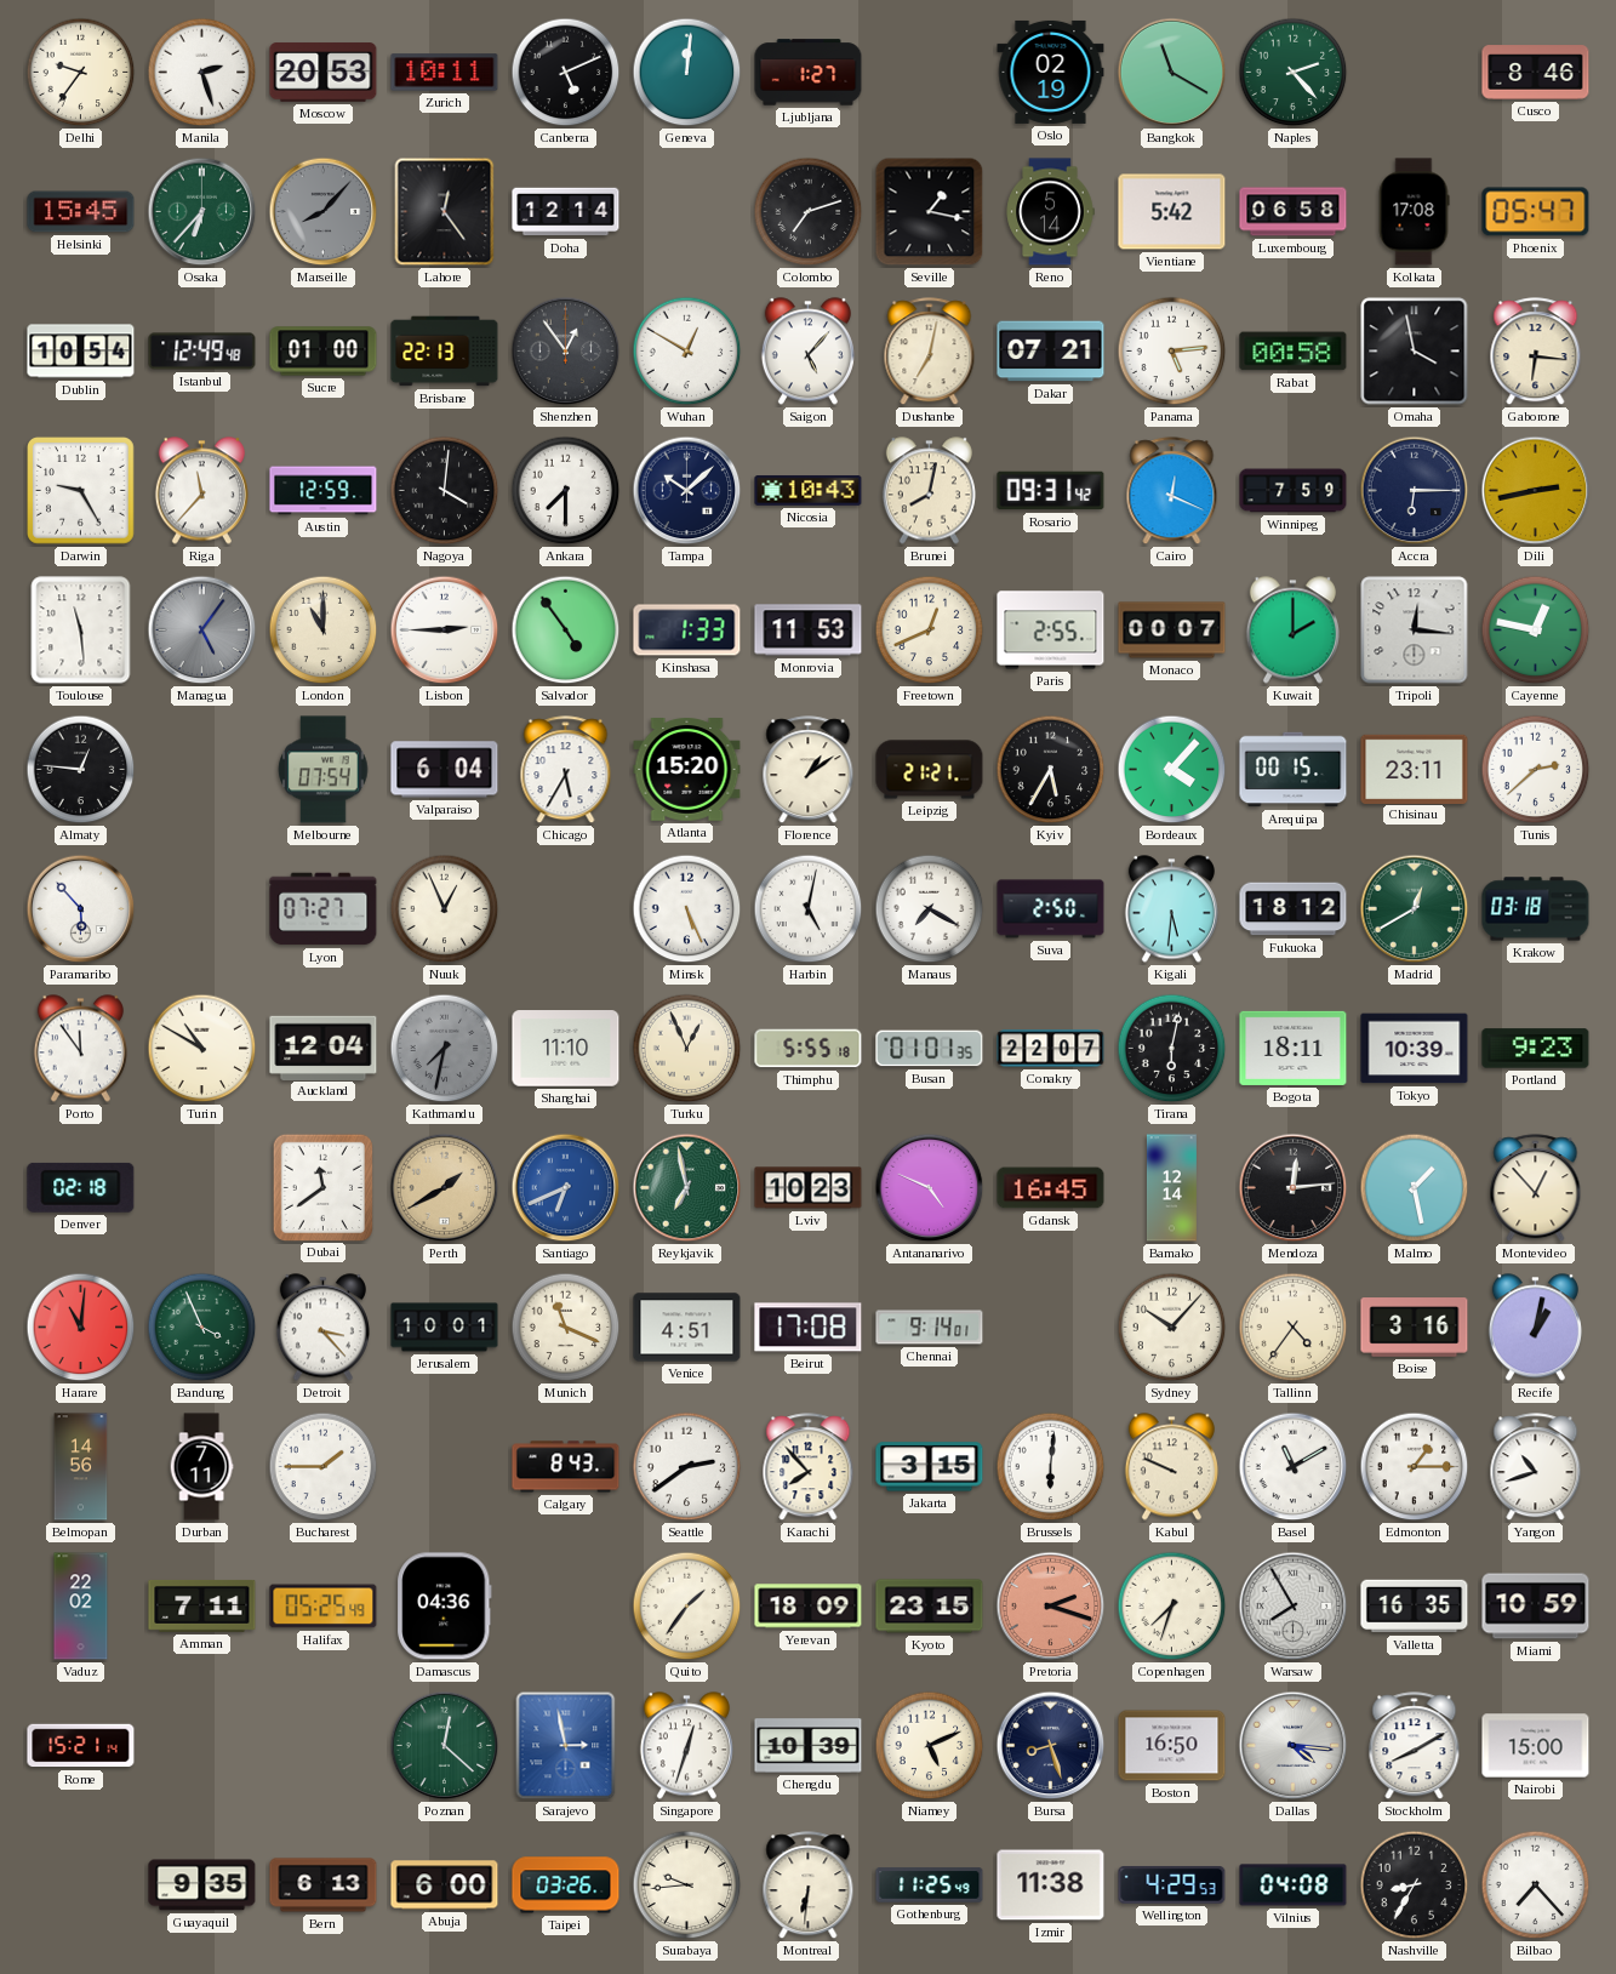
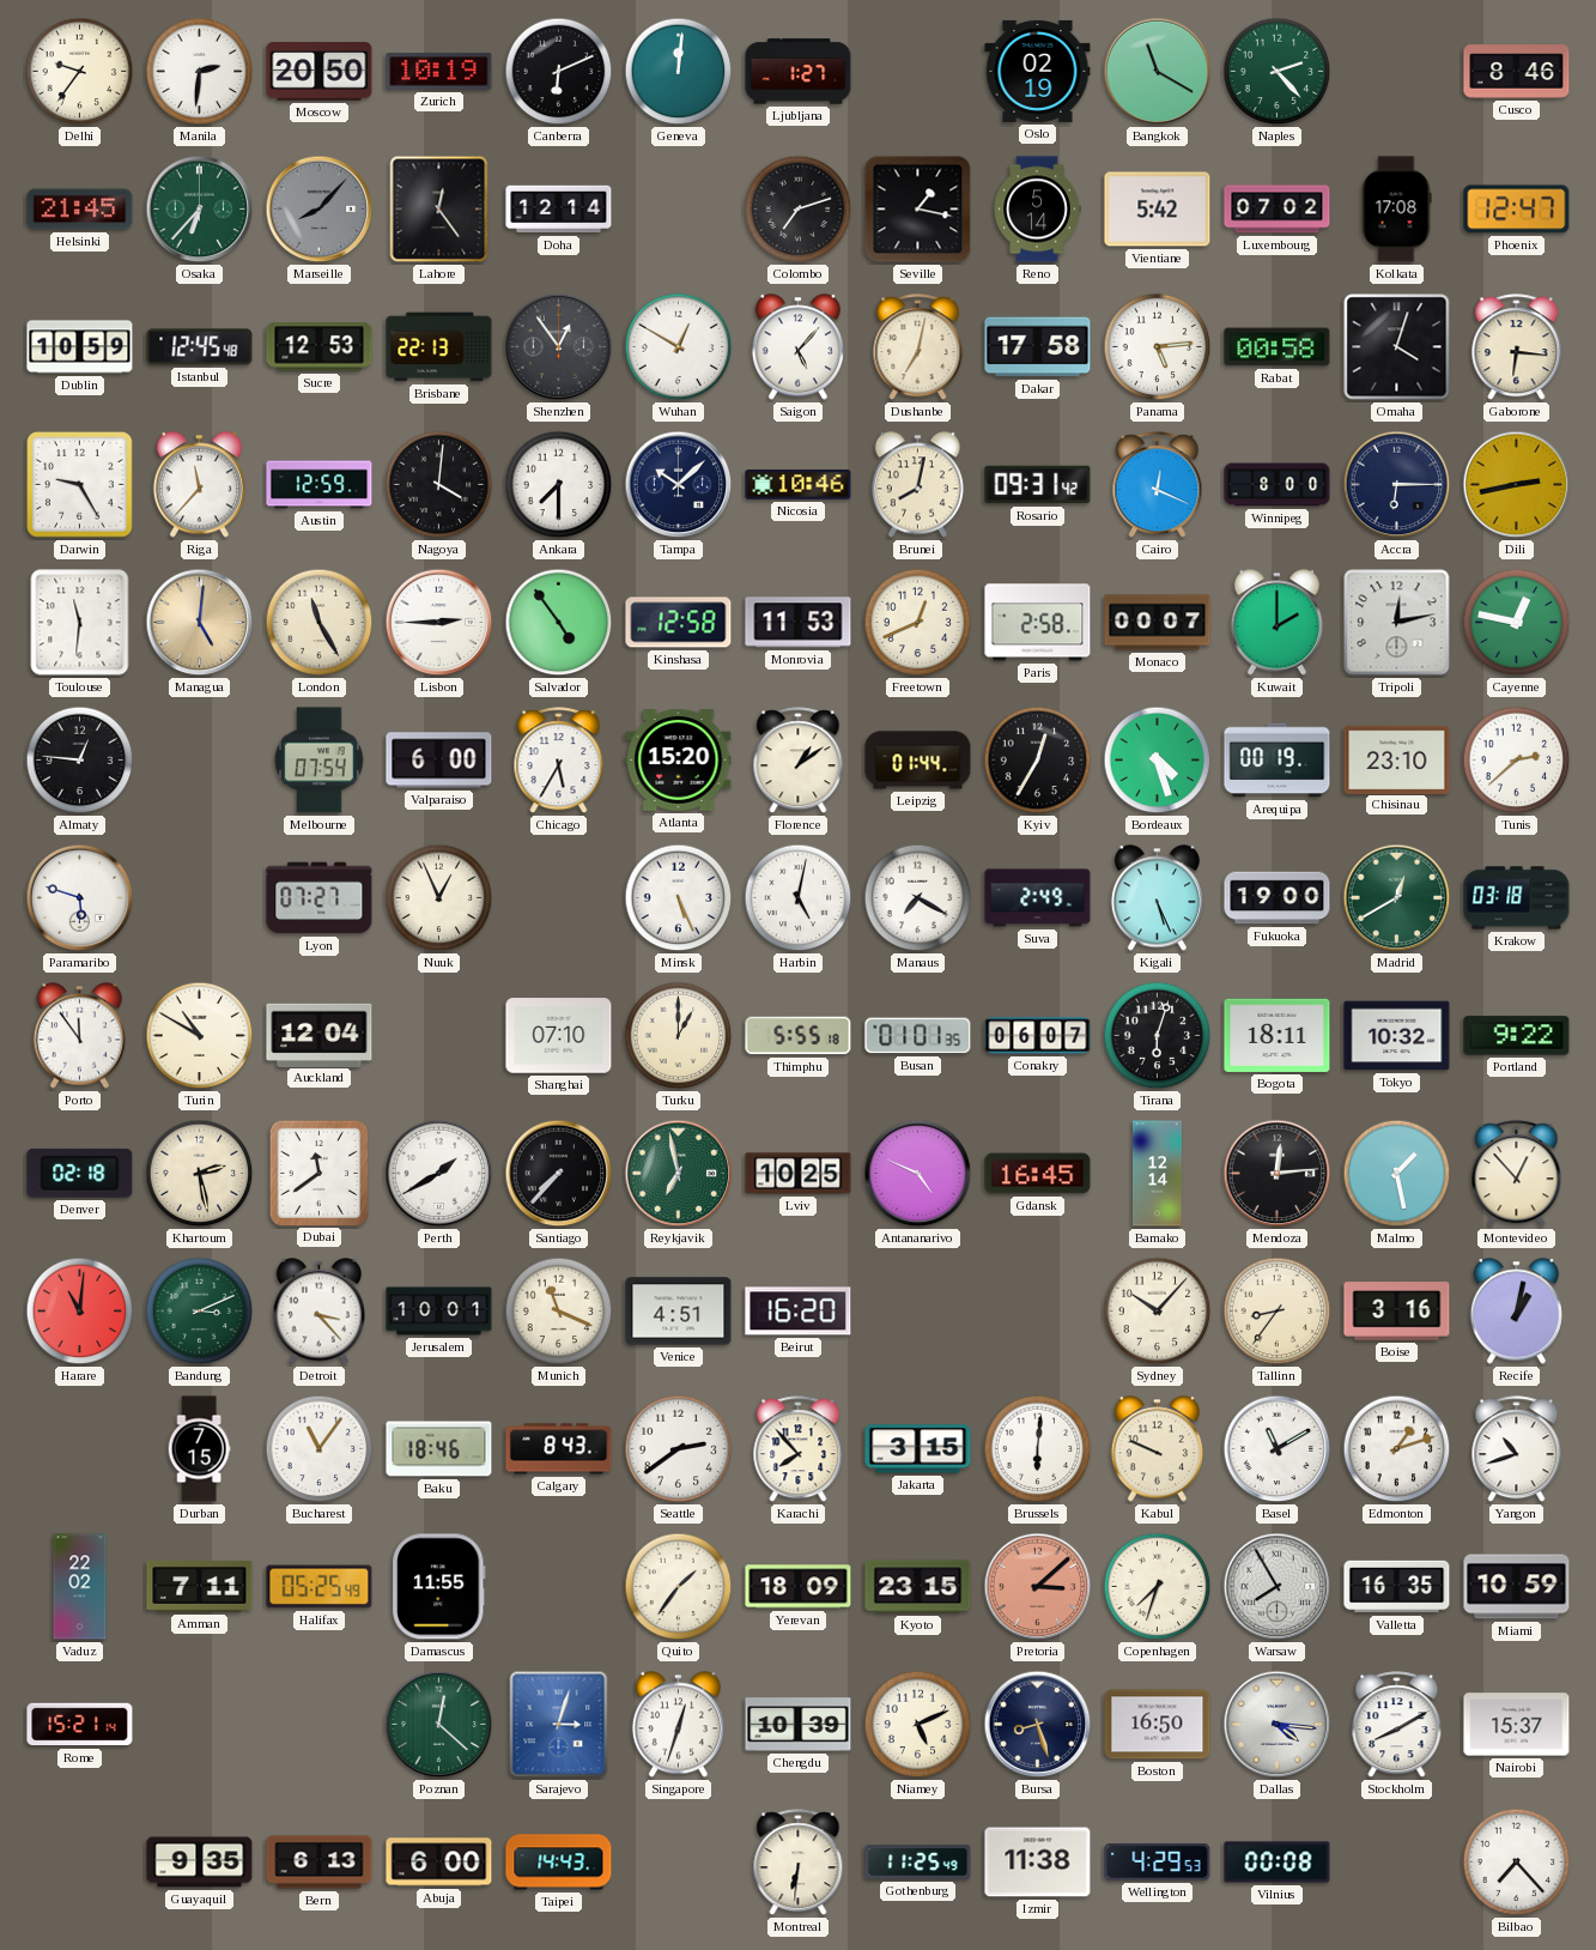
Manila: 2:27 -> 2:31 (200, 72)
Moscow: 20:53 -> 20:50 (320, 72)
Zurich: 10:11 -> 10:19 (439, 72)
Canberra: 5:11 -> 6:11 (559, 72)
Helsinki: 15:45 -> 21:45 (80, 210)
Luxembourg: 06:58 -> 07:02 (1278, 210)
Phoenix: 05:47 -> 12:47 (1517, 210)
Dublin: 10:54 -> 10:59 (80, 347)
Istanbul: 12:49 -> 12:45 (200, 347)
Sucre: 01:00 -> 12:53 (320, 347)
Dakar: 07:21 -> 17:58 (1038, 347)
Omaha: 3:58 -> 4:03 (1397, 347)
Nicosia: 10:43 -> 10:46 (799, 485)
Winnipeg: 7:59 -> 8:00 (1278, 485)
Toulouse: 11:29 -> 11:31 (80, 623)
Managua: 5:06 -> 5:01 (200, 623)
Managua dial: grey -> champagne (200, 623)
London: 11:00 -> 11:25 (320, 623)
Kinshasa: 1:33 -> 12:58 (679, 623)
Paris: 2:55 -> 2:58 (1038, 623)
Tripoli: 12:16 -> 12:13 (1397, 623)
Valparaiso: 6:04 -> 6:00 (439, 761)
Leipzig: 21:21 -> 01:44 (918, 761)
Kyiv: 5:35 -> 12:35 (1038, 761)
Bordeaux: 4:07 -> 4:27 (1158, 761)
Arequipa: 00:15 -> 00:19 (1278, 761)
Chisinau: 23:11 -> 23:10 (1397, 759)
Paramaribo: 5:53 -> 5:48 (80, 898)
Suva: 2:50 -> 2:49 (1038, 898)
Kigali: 5:31 -> 5:26 (1157, 898)
Fukuoka: 18:12 -> 19:00 (1278, 898)
Kathmandu: 7:32 -> none (445, 1049)
Shanghai: 11:10 -> 07:10 (559, 1036)
Turku: 12:56 -> 1:00 (679, 1036)
Conakry: 22:07 -> 06:07 (1038, 1036)
Tirana: 6:02 -> 6:03 (1158, 1036)
Tokyo: 10:39 -> 10:32 (1397, 1036)
Portland: 9:23 -> 9:22 (1517, 1036)
Khartoum: none -> 2:28 (200, 1174)
Perth dial: champagne -> white (439, 1174)
Santiago: 6:41 -> 7:37 (559, 1174)
Santiago dial: blue -> black (559, 1174)
Lviv: 10:23 -> 10:25 (799, 1174)
Bandung: 3:56 -> 3:11 (200, 1312)
Beirut: 17:08 -> 16:20 (799, 1312)
Chennai: 9:14 -> none (930, 1328)
Tallinn: 4:36 -> 8:36 (1278, 1312)
Belmopan: 14:56 -> none (81, 1467)
Durban: 7:11 -> 7:15 (199, 1449)
Bucharest: 1:45 -> 11:06 (320, 1449)
Baku: none -> 18:46 (439, 1449)
Edmonton: 1:15 -> 1:12 (1397, 1449)
Damascus: 04:36 -> 11:55 (439, 1587)
Pretoria: 2:18 -> 3:08 (1038, 1587)
Sarajevo: 2:58 -> 3:03 (559, 1725)
Nairobi: 15:00 -> 15:37 (1517, 1725)
Taipei: 03:26 -> 14:43 (559, 1863)
Surabaya: 9:44 -> none (687, 1885)
Vilnius: 04:08 -> 00:08 (1278, 1863)
Nashville: 8:35 -> none (1415, 1885)
